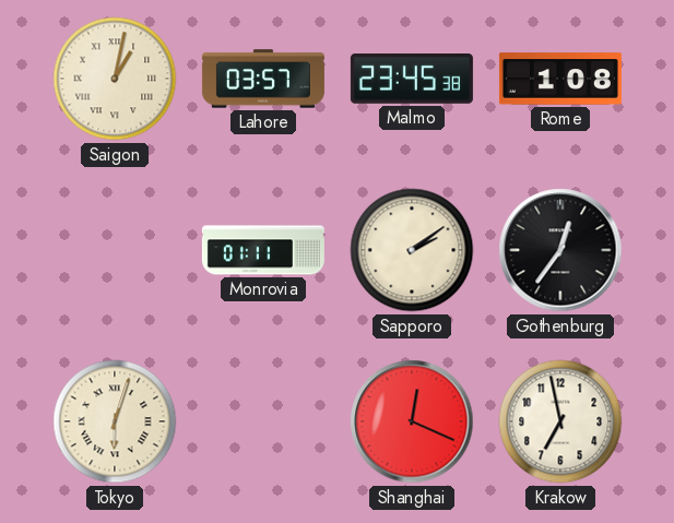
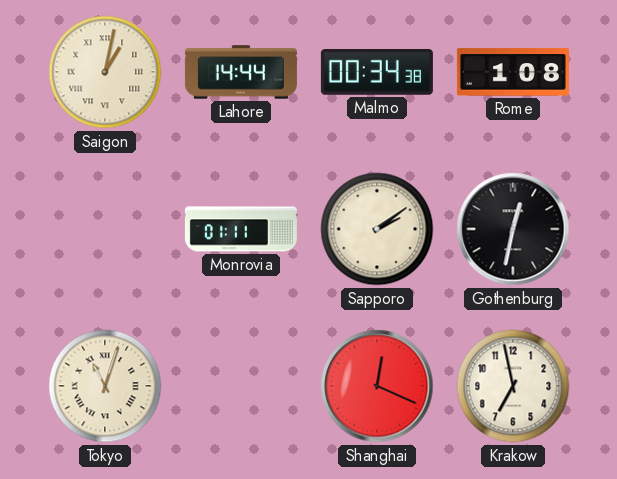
Lahore: 03:57 -> 14:44 (241, 72)
Malmo: 23:45 -> 00:34 (377, 73)
Gothenburg: 12:36 -> 12:32 (513, 229)
Tokyo: 6:03 -> 11:03 (105, 386)
